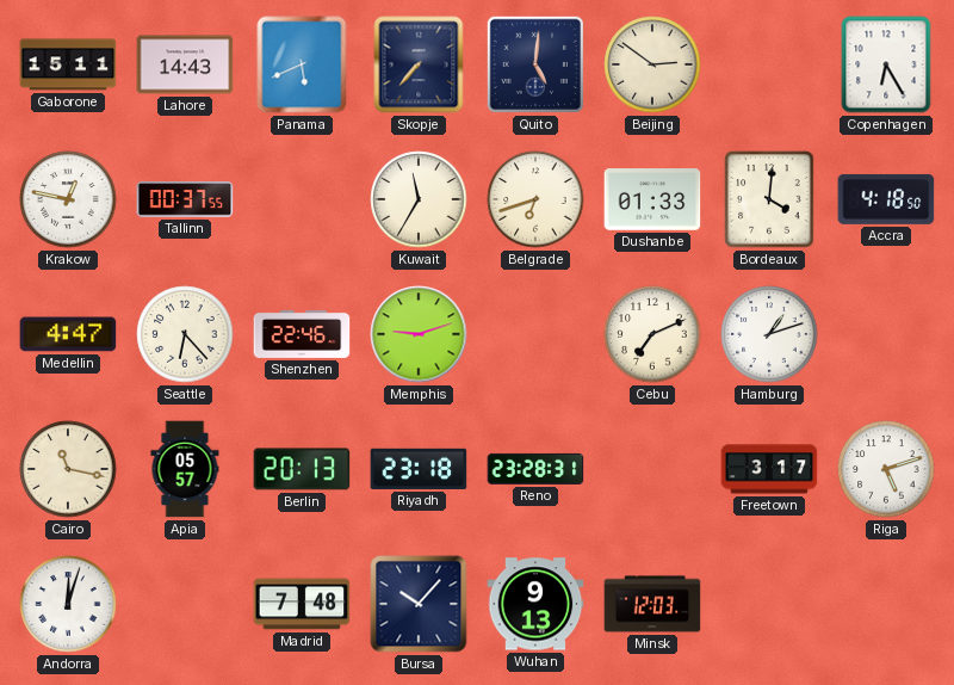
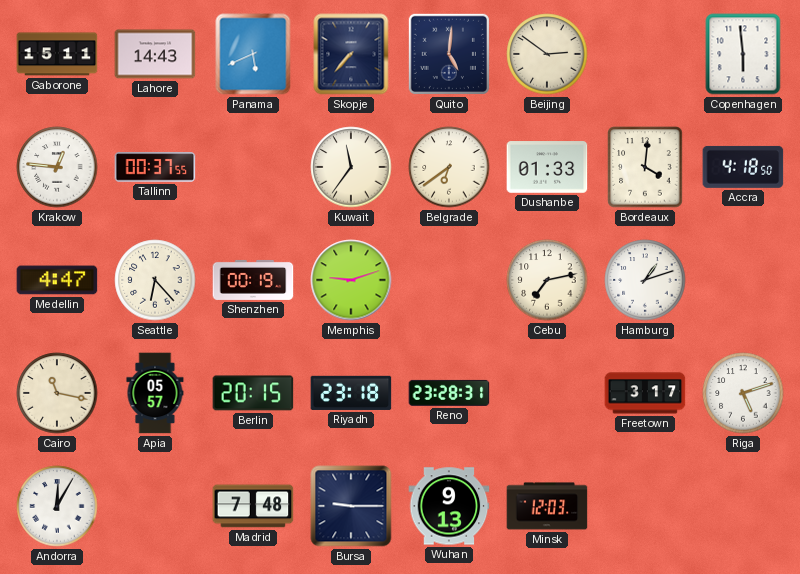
Copenhagen: 6:25 -> 5:59 (743, 54)
Krakow: 12:47 -> 12:46 (57, 167)
Kuwait: 11:35 -> 11:36 (351, 167)
Belgrade: 6:42 -> 6:39 (449, 167)
Shenzhen: 22:46 -> 00:19 (253, 280)
Cebu: 7:11 -> 7:13 (547, 280)
Berlin: 20:13 -> 20:15 (253, 393)
Andorra: 12:03 -> 12:05 (57, 506)
Bursa: 10:07 -> 9:15 (351, 506)
